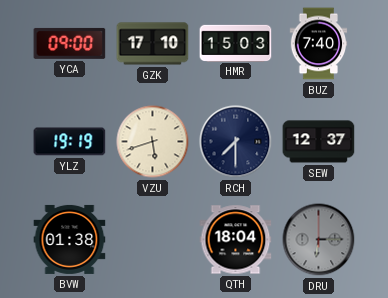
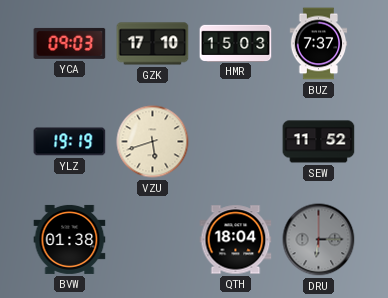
YCA: 09:00 -> 09:03 (70, 43)
BUZ: 7:40 -> 7:37 (319, 44)
RCH: 7:30 -> none (236, 142)
SEW: 12:37 -> 11:52 (319, 142)
